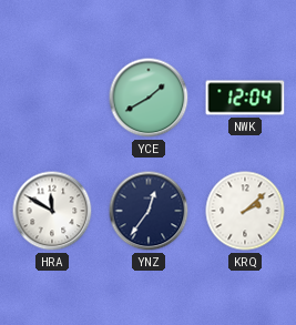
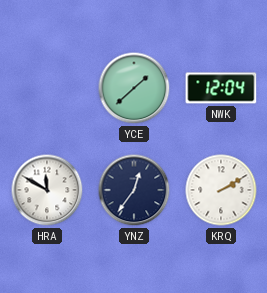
YCE: 1:40 -> 1:38 (134, 88)
KRQ: 2:08 -> 2:10 (221, 190)
